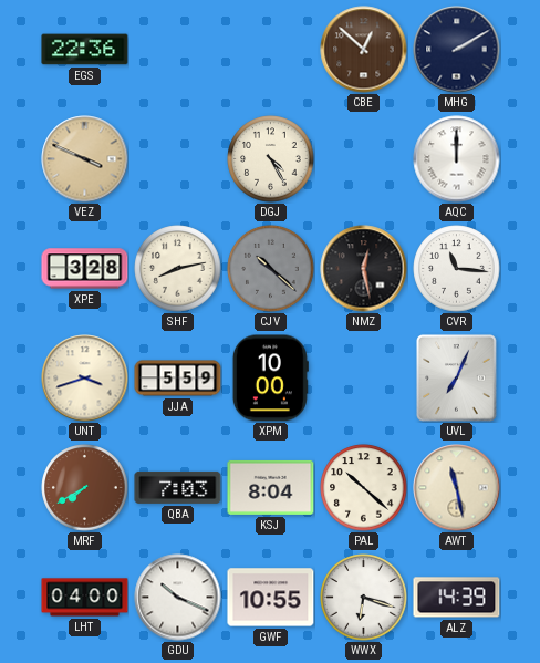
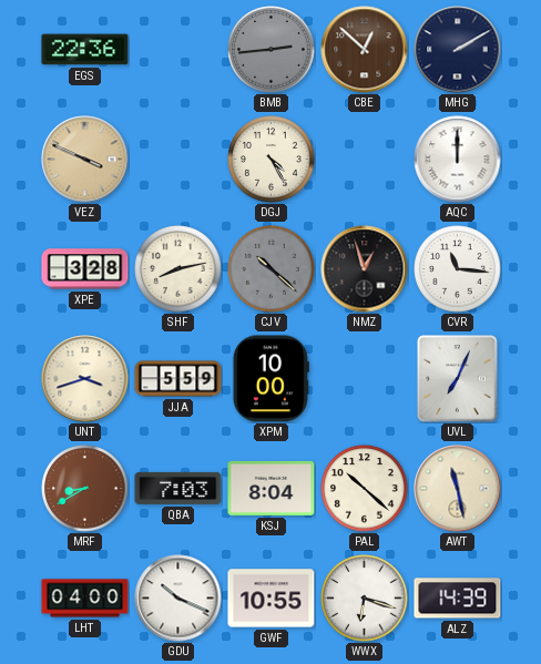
BMB: none -> 2:44 (272, 50)
NMZ: 12:28 -> 12:57 (365, 269)
MRF: 7:40 -> 8:40 (85, 489)
